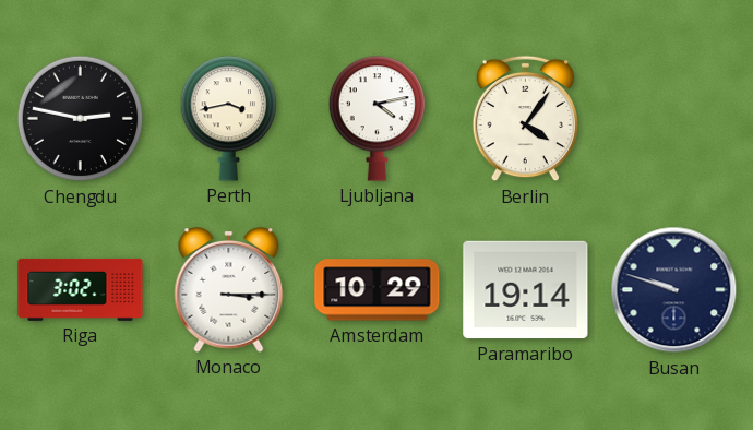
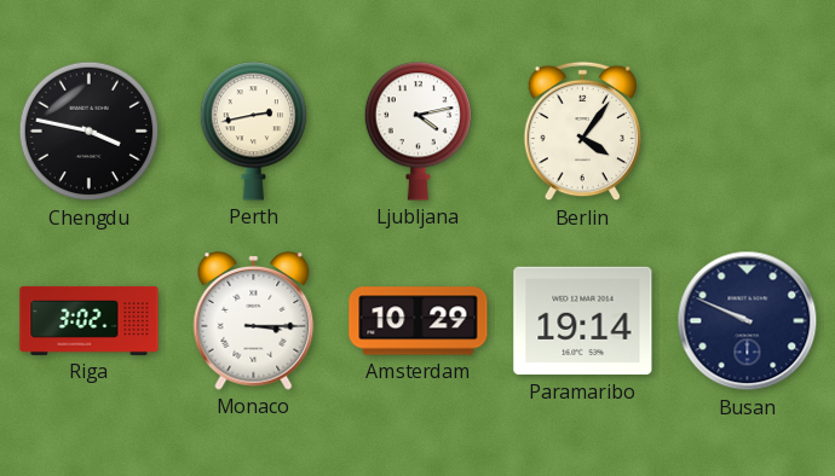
Chengdu: 2:47 -> 3:47 (90, 132)
Perth: 3:43 -> 2:43 (253, 132)
Busan: 9:48 -> 9:49 (748, 321)
